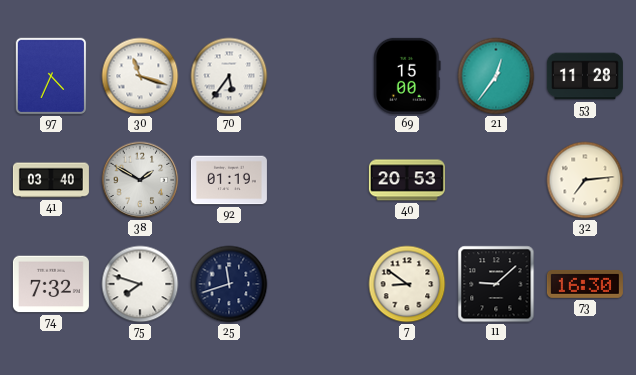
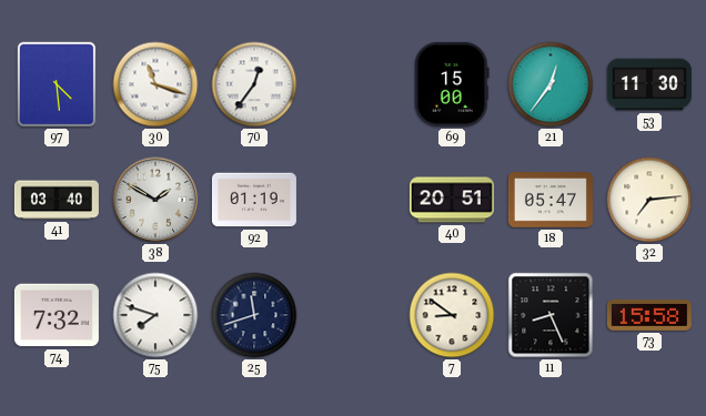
97: 4:34 -> 4:29 (57, 84)
70: 5:36 -> 12:36 (254, 84)
53: 11:28 -> 11:30 (649, 84)
40: 20:53 -> 20:51 (452, 200)
18: none -> 05:47 (551, 200)
11: 9:08 -> 8:26 (551, 315)
73: 16:30 -> 15:58 (649, 315)
